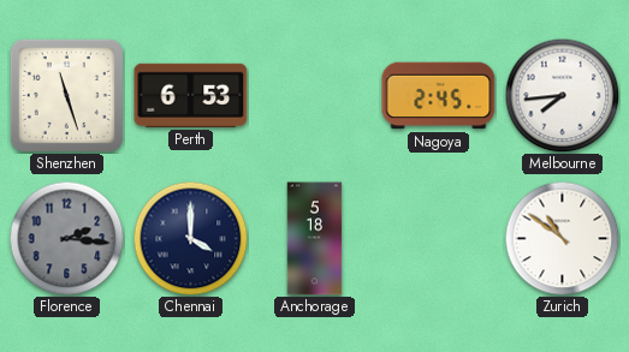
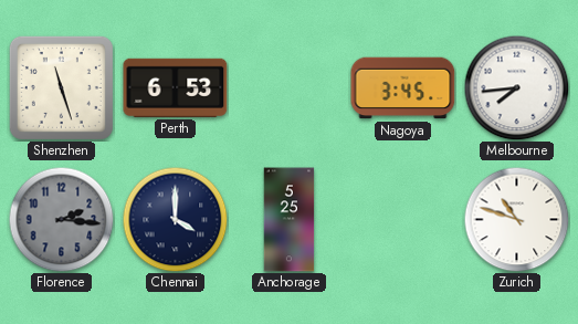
Nagoya: 2:45 -> 3:45 (403, 88)
Anchorage: 5:18 -> 5:25 (290, 220)
Zurich: 10:51 -> 10:48 (516, 219)
